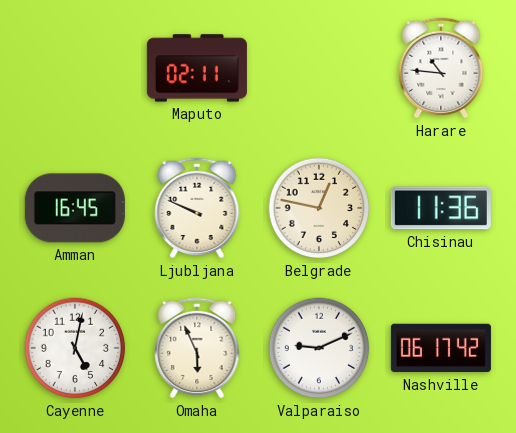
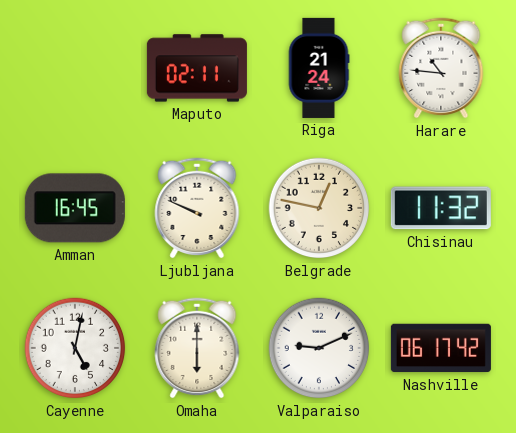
Riga: none -> 21:24 (319, 68)
Chisinau: 11:36 -> 11:32 (441, 208)
Omaha: 5:56 -> 6:00 (197, 348)
